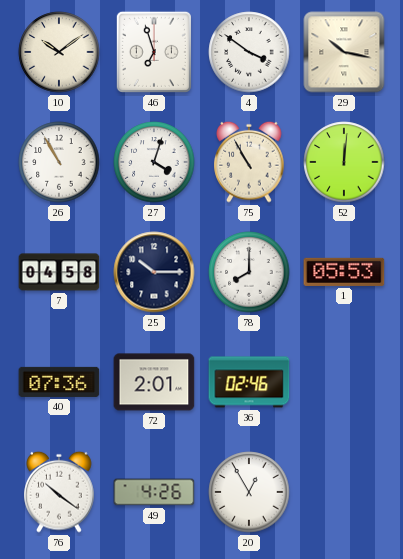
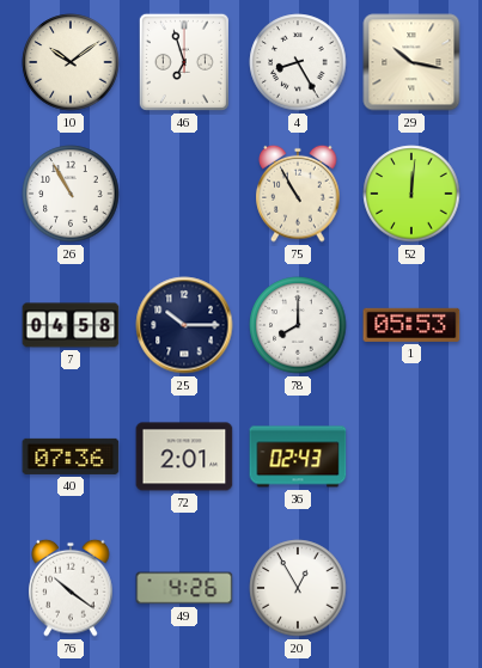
4: 3:51 -> 8:25 (298, 62)
27: 4:03 -> none (154, 162)
36: 02:46 -> 02:43 (298, 456)
